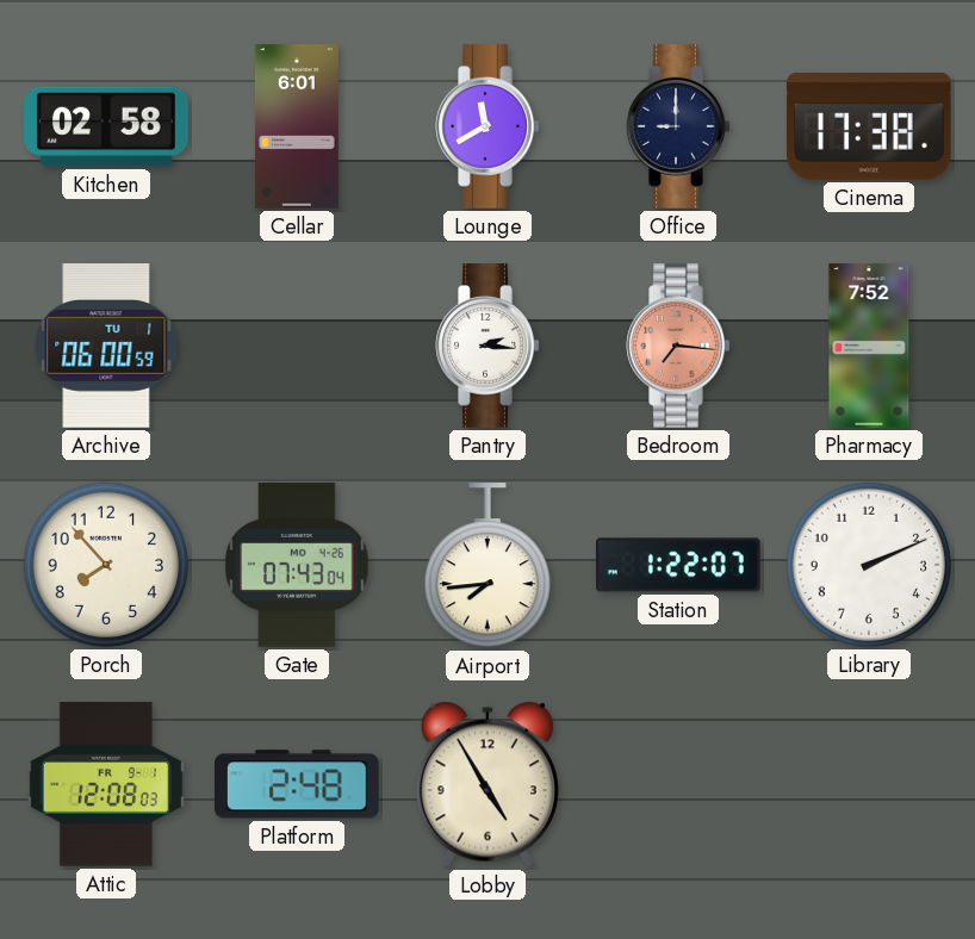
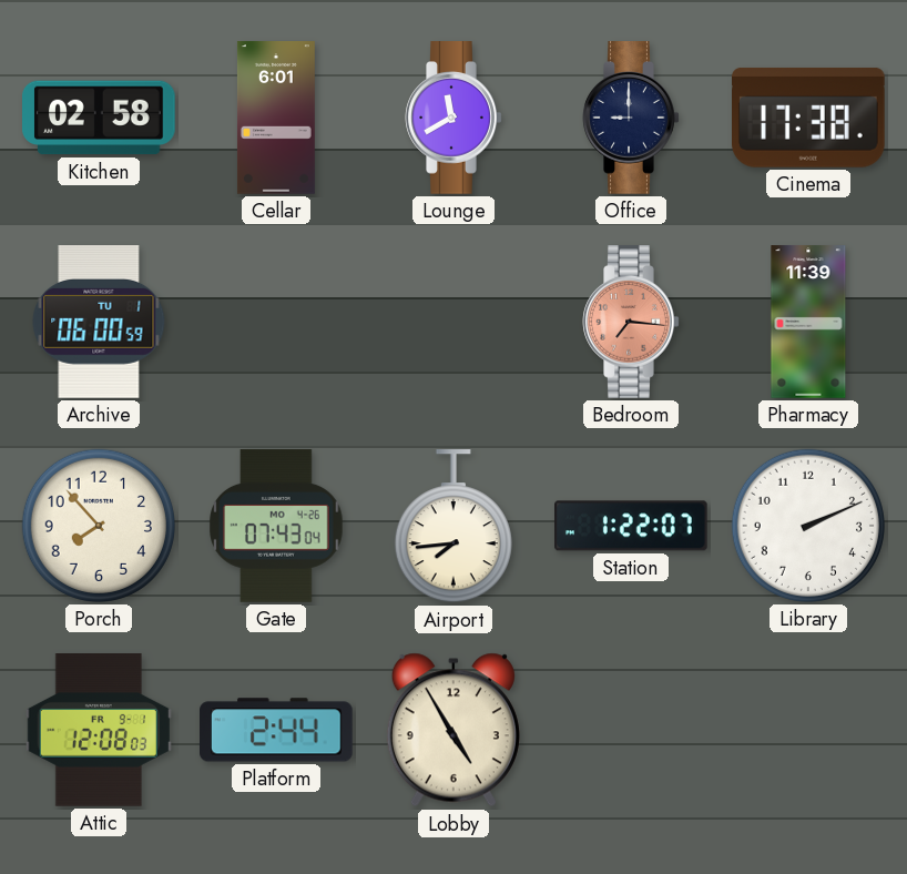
Pantry: 2:16 -> none (487, 346)
Pharmacy: 7:52 -> 11:39 (808, 322)
Platform: 2:48 -> 2:44 (277, 730)
